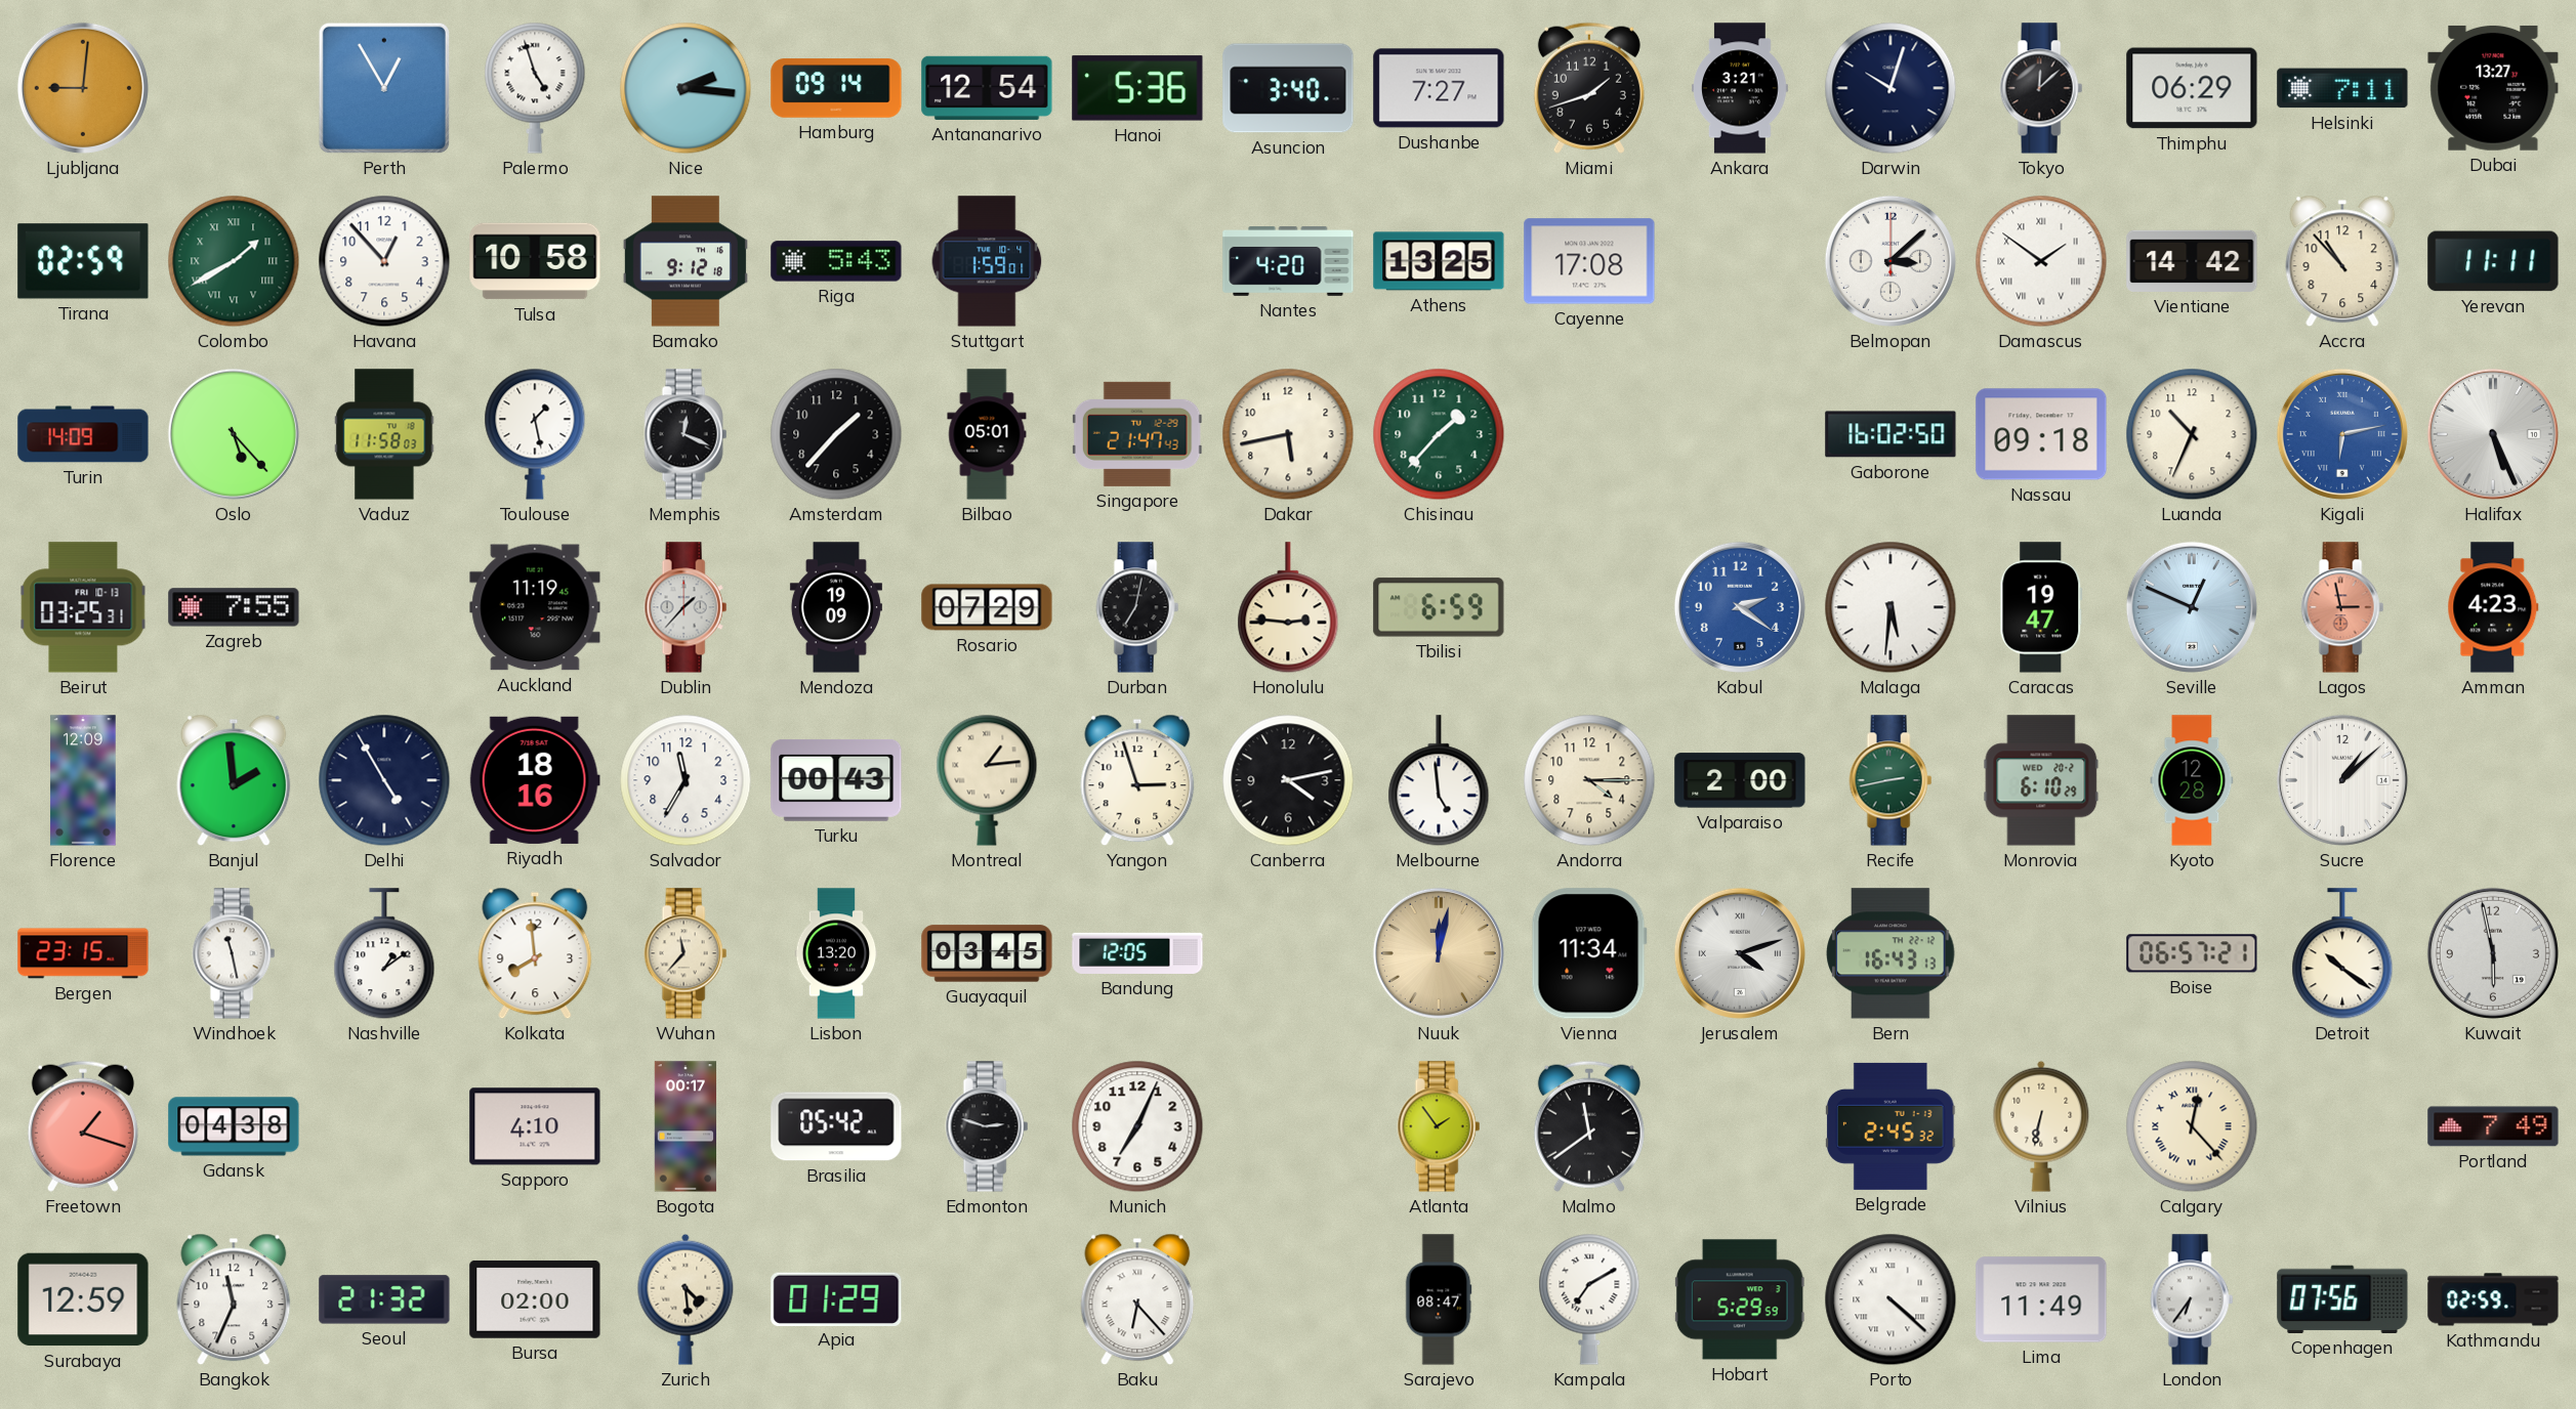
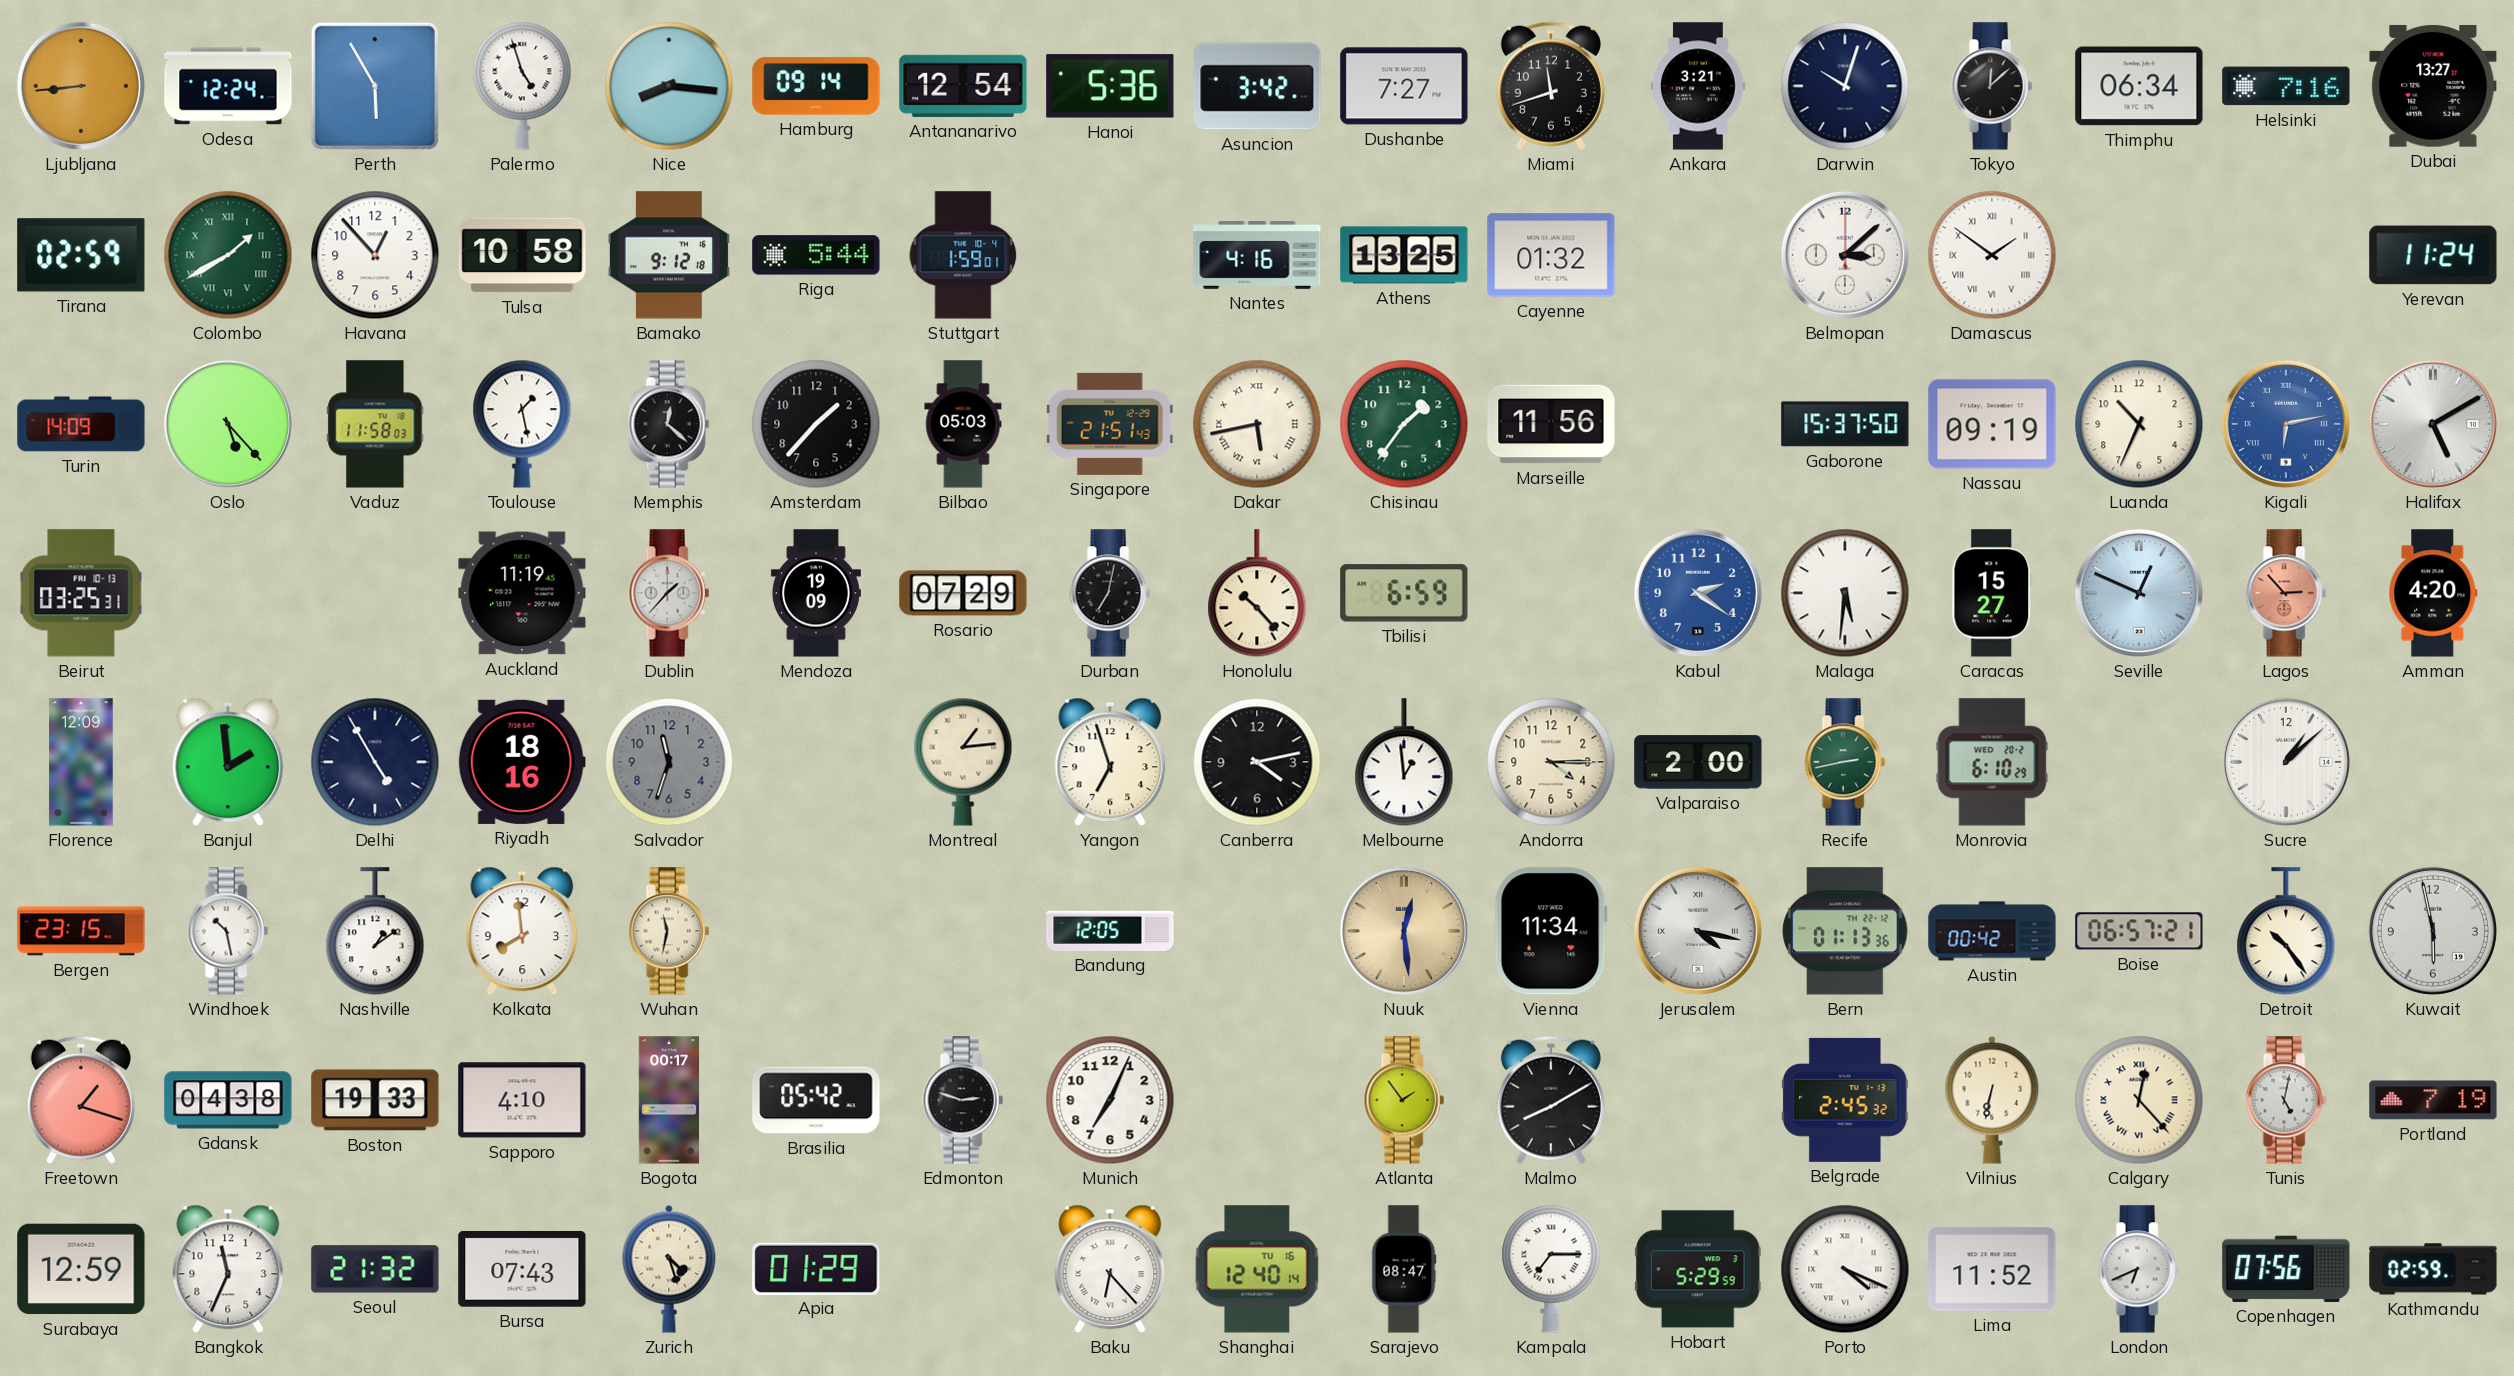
Ljubljana: 9:01 -> 8:44 (81, 86)
Odesa: none -> 12:24 (228, 86)
Perth: 12:55 -> 5:55 (375, 86)
Nice: 2:16 -> 8:16 (669, 86)
Asuncion: 3:40 -> 3:42 (1257, 86)
Miami: 1:42 -> 11:42 (1551, 86)
Thimphu: 06:29 -> 06:34 (2139, 86)
Helsinki: 7:11 -> 7:16 (2286, 86)
Riga: 5:43 -> 5:44 (816, 255)
Nantes: 4:20 -> 4:16 (1257, 256)
Cayenne: 17:08 -> 01:32 (1551, 255)
Vientiane: 14:42 -> none (2192, 261)
Accra: 10:53 -> none (2342, 261)
Yerevan: 11:11 -> 11:24 (2433, 255)
Memphis: 12:19 -> 12:22 (669, 424)
Bilbao: 05:01 -> 05:03 (963, 424)
Singapore: 21:47 -> 21:51 (1110, 424)
Dakar numerals: Arabic -> Roman (1257, 424)
Chisinau: 1:37 -> 1:36 (1404, 424)
Marseille: none -> 11:56 (1551, 424)
Gaborone: 16:02 -> 15:37 (1845, 424)
Nassau: 09:18 -> 09:19 (1992, 424)
Halifax: 5:26 -> 5:10 (2433, 424)
Zagreb: 7:55 -> none (234, 607)
Honolulu: 2:46 -> 10:23 (1257, 594)
Caracas: 19:47 -> 15:27 (1992, 593)
Lagos: 2:58 -> 2:53 (2286, 593)
Amman: 4:23 -> 4:20 (2433, 593)
Salvador: 11:35 -> 11:33 (669, 762)
Salvador dial: white -> grey (669, 762)
Turku: 00:43 -> none (836, 780)
Yangon: 2:57 -> 6:57 (1110, 762)
Melbourne: 4:59 -> 12:59 (1404, 763)
Kyoto: 12:28 -> none (2192, 780)
Windhoek: 11:28 -> 10:28 (228, 931)
Wuhan: 11:37 -> 11:32 (669, 931)
Lisbon: 13:20 -> none (836, 953)
Guayaquil: 03:45 -> none (987, 953)
Nuuk: 12:02 -> 12:29 (1404, 931)
Jerusalem: 4:12 -> 4:17 (1698, 931)
Bern: 16:43 -> 01:13 (1845, 931)
Austin: none -> 00:42 (1992, 931)
Detroit: 10:21 -> 10:24 (2286, 932)
Boston: none -> 19:33 (375, 1100)
Malmo: 11:39 -> 8:10 (1551, 1100)
Tunis: none -> 5:02 (2286, 1100)
Portland: 7:49 -> 7:19 (2433, 1100)
Bursa: 02:00 -> 07:43 (522, 1269)
Zurich: 4:29 -> 4:27 (669, 1269)
Shanghai: none -> 12:40 (1257, 1269)
Kampala: 7:10 -> 7:15 (1551, 1269)
Porto: 4:22 -> 4:19 (1845, 1269)
Lima: 11:49 -> 11:52 (1992, 1269)
London: 6:36 -> 6:41 (2139, 1269)
